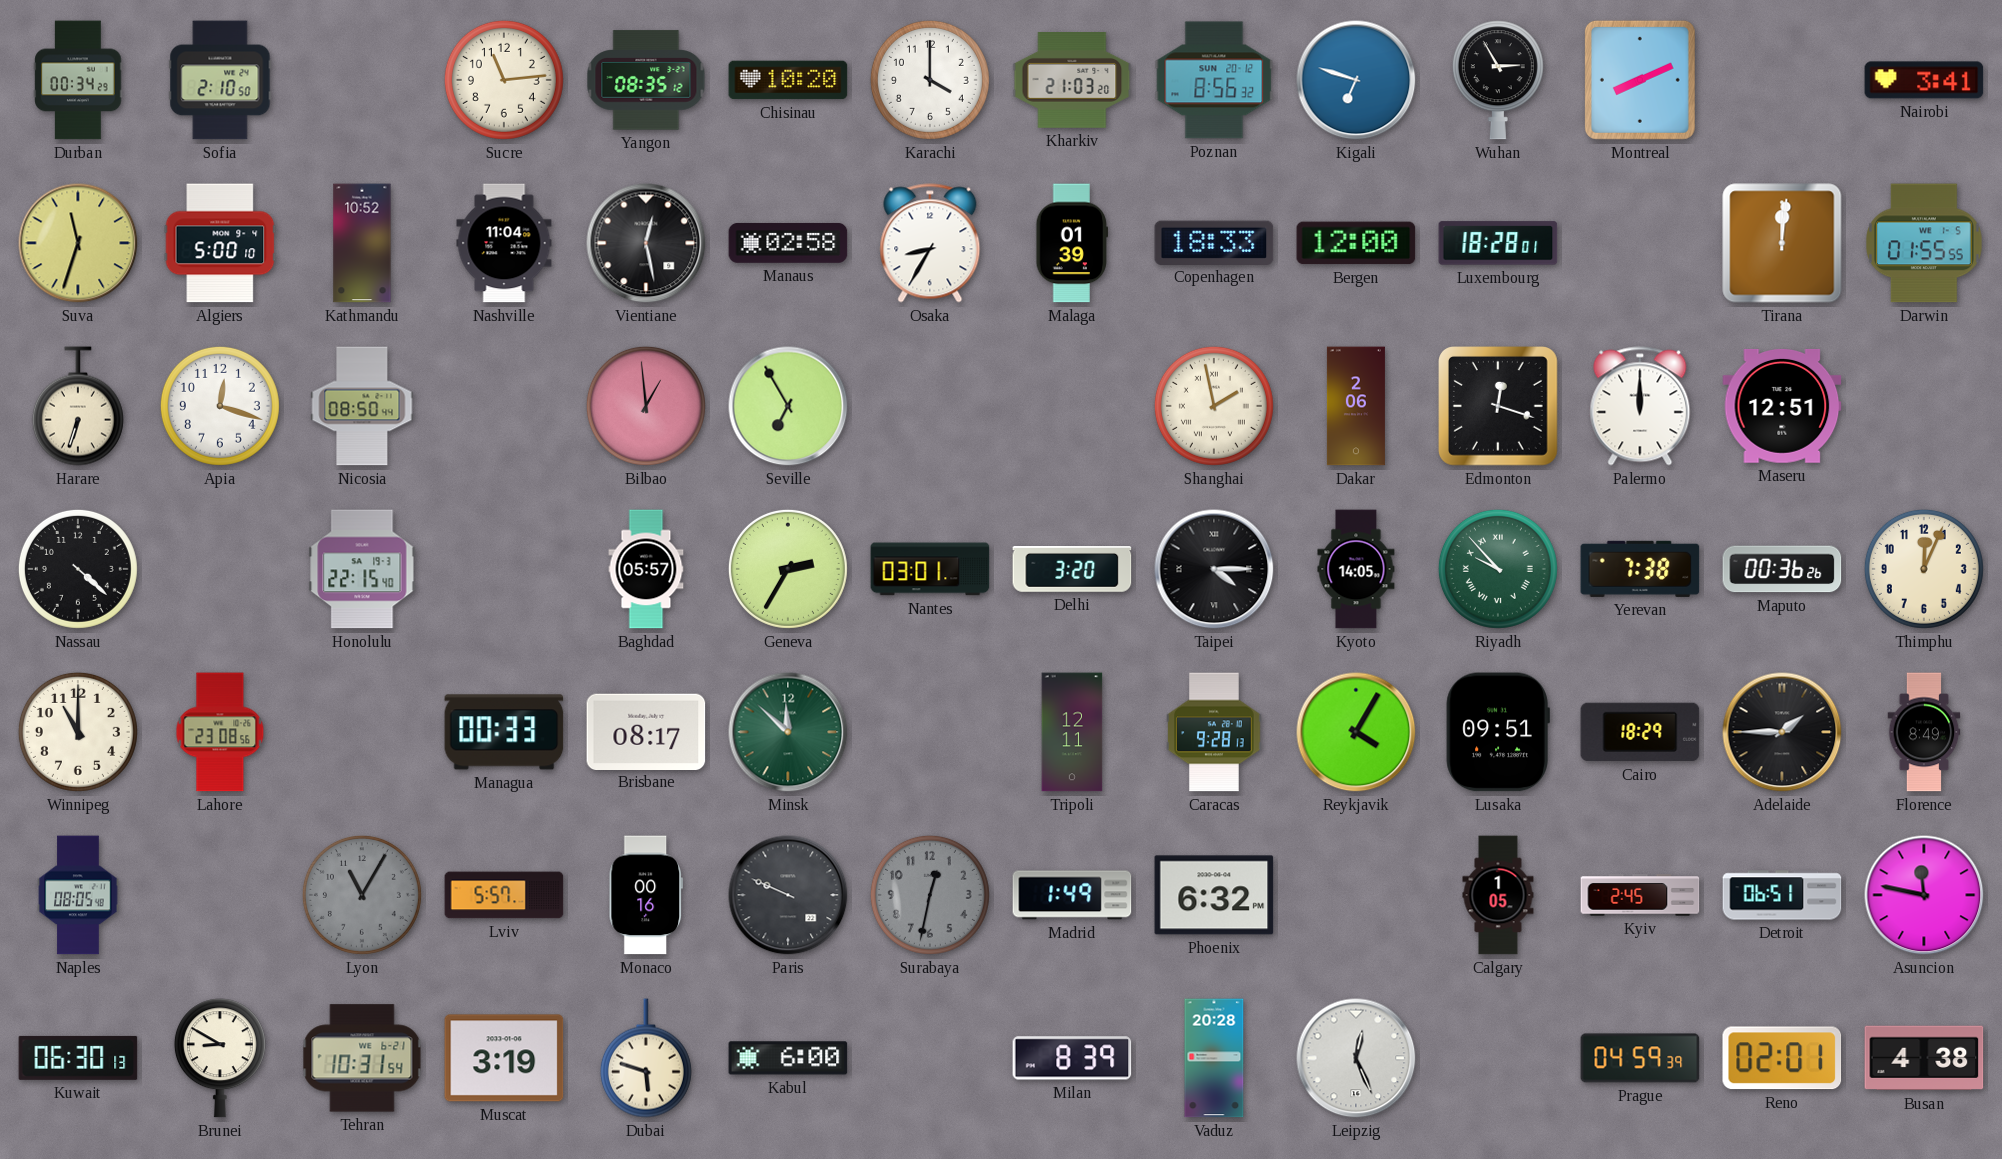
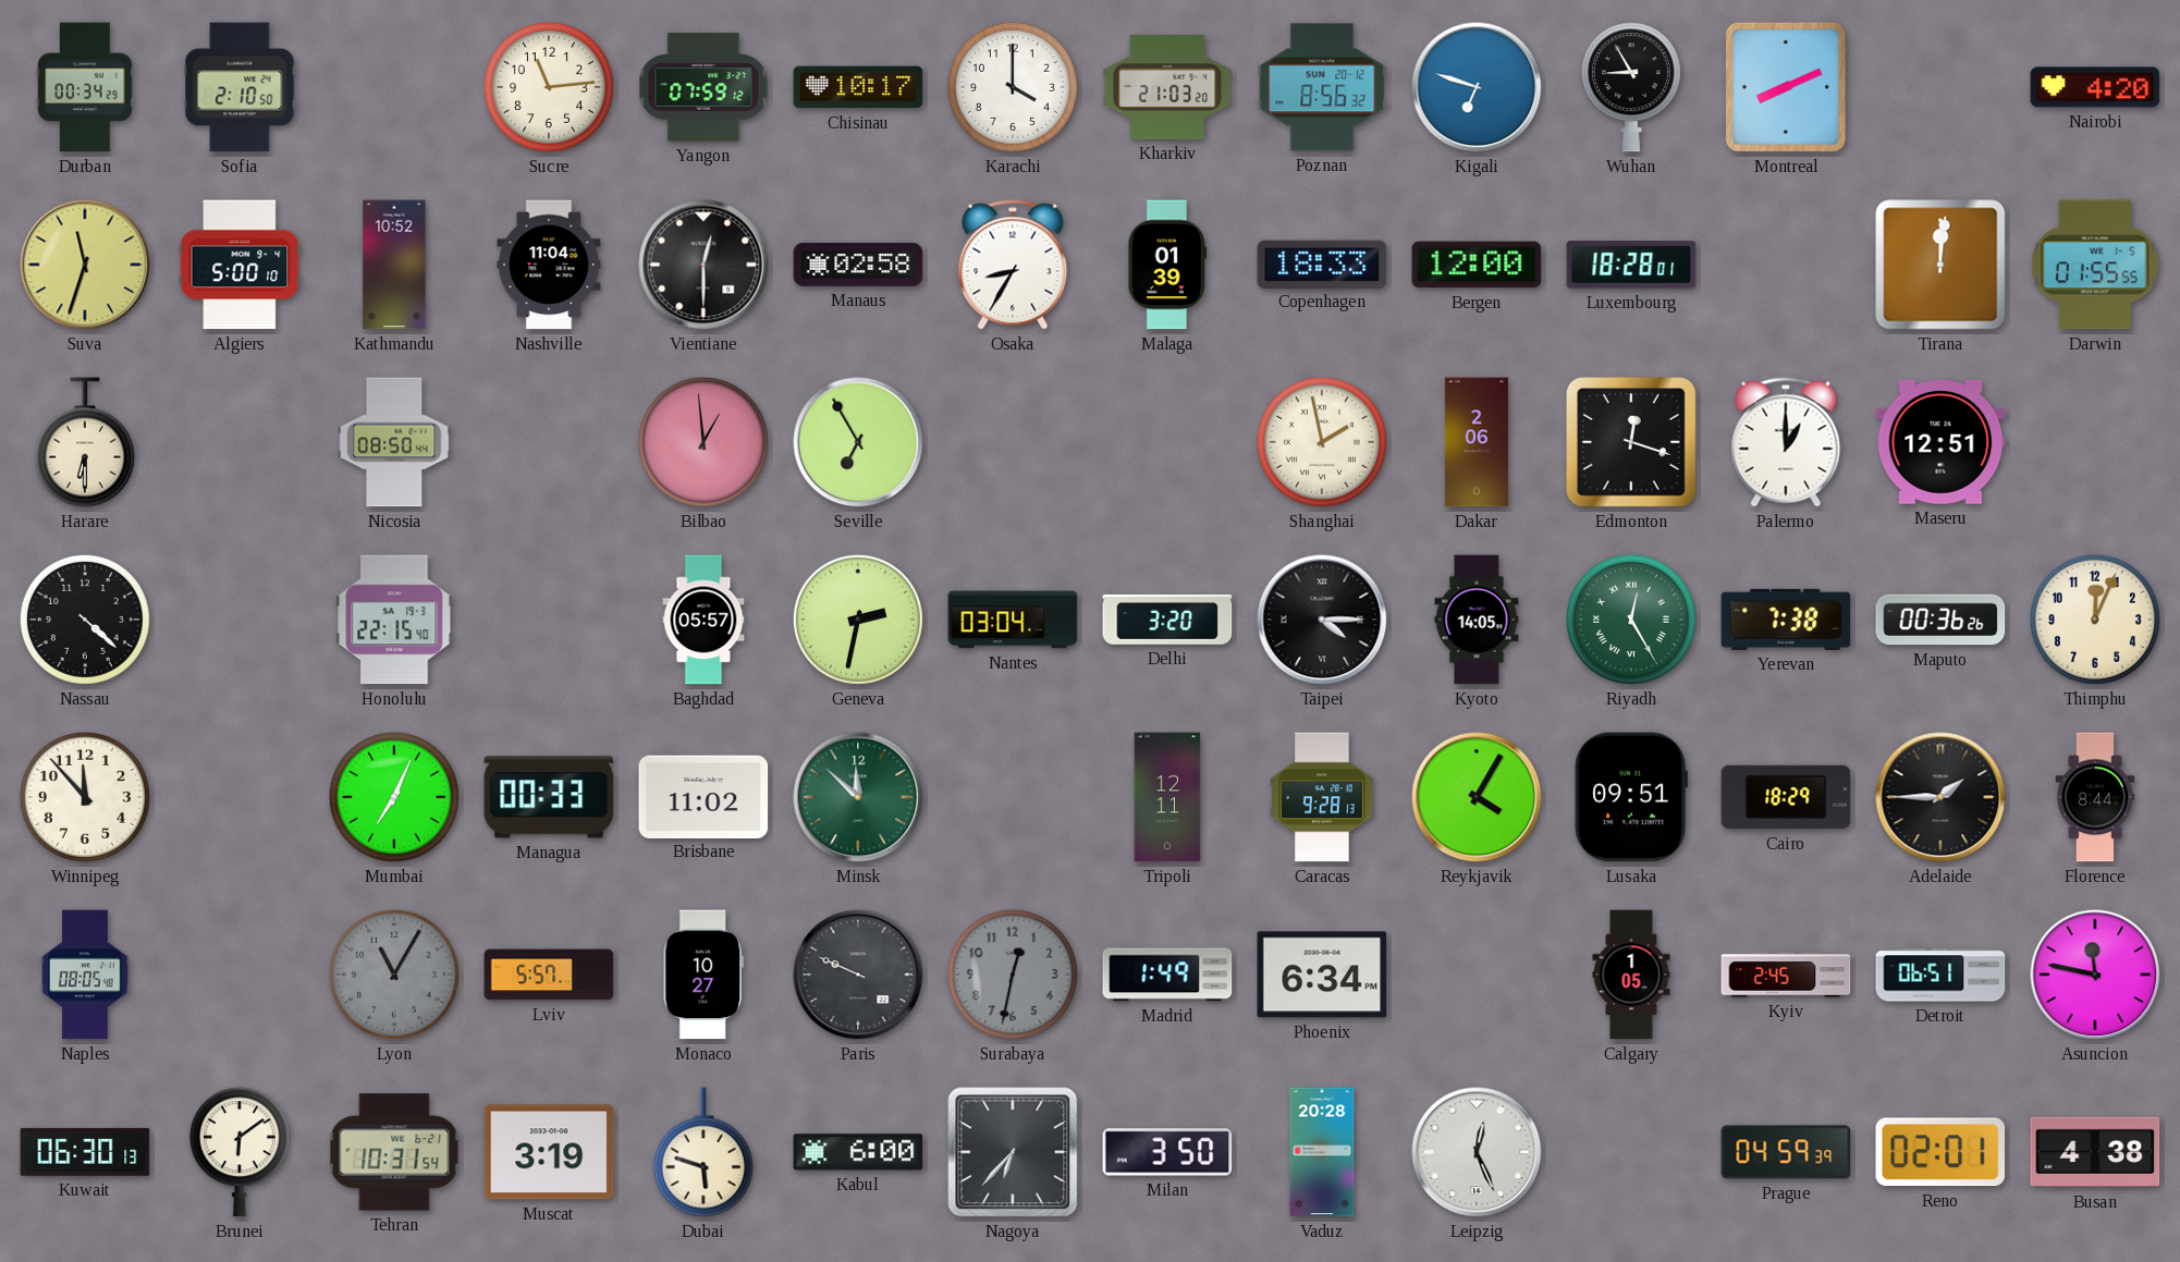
Yangon: 08:35 -> 07:59 (703, 87)
Chisinau: 10:20 -> 10:17 (858, 87)
Wuhan: 2:55 -> 8:55 (1631, 87)
Nairobi: 3:41 -> 4:20 (2095, 87)
Vientiane: 12:28 -> 12:30 (703, 265)
Harare: 6:33 -> 6:30 (85, 442)
Apia: 12:18 -> none (220, 406)
Palermo: 12:00 -> 1:00 (1786, 442)
Geneva: 2:35 -> 2:32 (858, 620)
Nantes: 03:01 -> 03:04 (1013, 620)
Riyadh: 9:53 -> 12:25 (1631, 620)
Winnipeg: 11:00 -> 11:53 (85, 797)
Lahore: 23:08 -> none (220, 732)
Mumbai: none -> 7:04 (394, 797)
Brisbane: 08:17 -> 11:02 (703, 796)
Florence: 8:49 -> 8:44 (2095, 797)
Monaco: 00:16 -> 10:27 (702, 975)
Phoenix: 6:32 -> 6:34 (1322, 975)
Brunei: 8:50 -> 6:09 (240, 1152)
Nagoya: none -> 6:37 (1013, 1152)
Milan: 8:39 -> 3:50 (1167, 1152)
